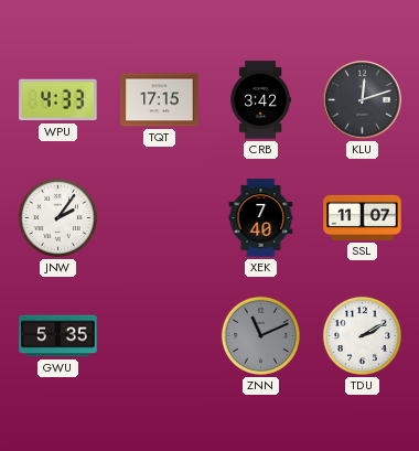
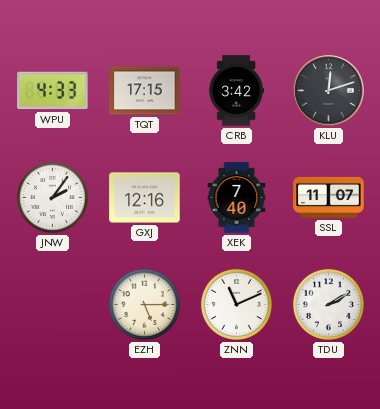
GXJ: none -> 12:16 (145, 198)
GWU: 5:35 -> none (58, 336)
EZH: none -> 5:15 (144, 304)
ZNN dial: grey -> white (236, 304)
